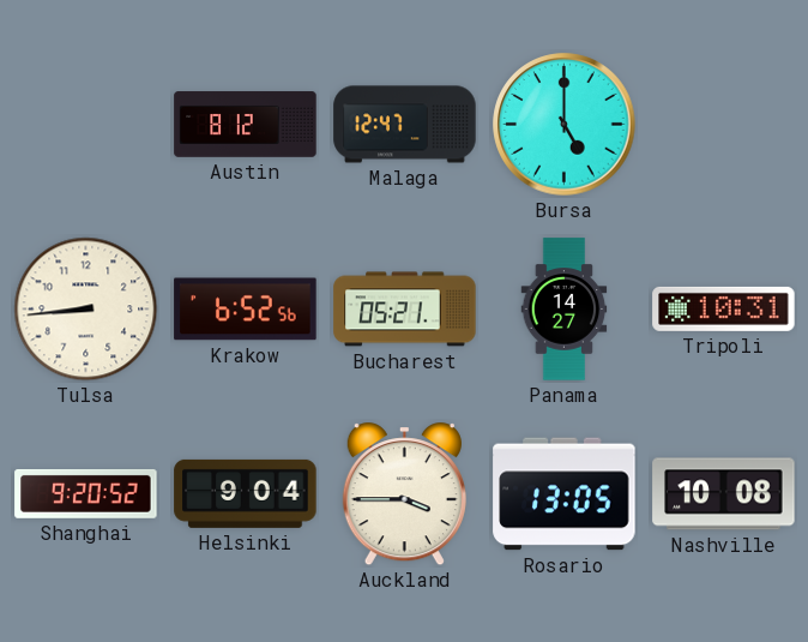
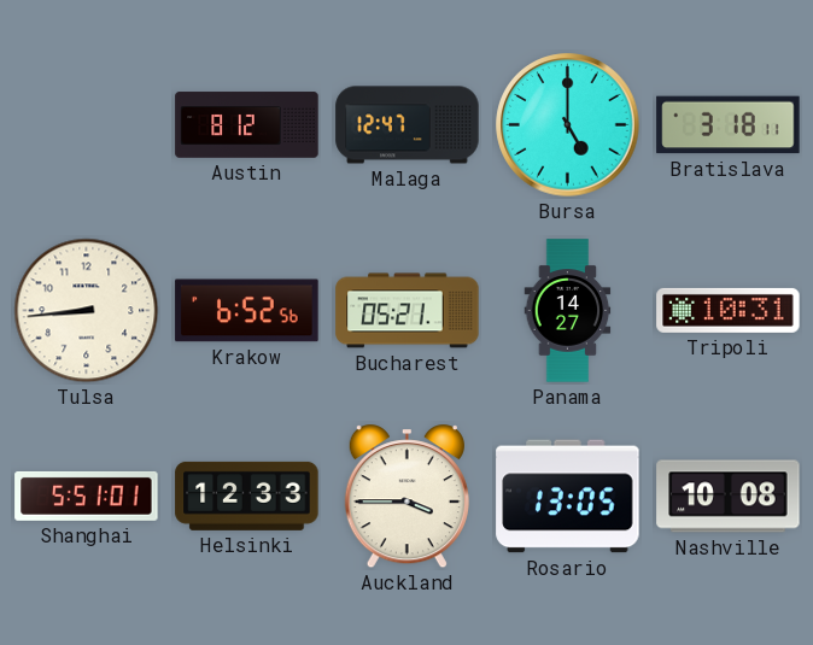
Bratislava: none -> 3:18 (729, 125)
Shanghai: 9:20 -> 5:51 (87, 496)
Helsinki: 9:04 -> 12:33 (247, 496)
